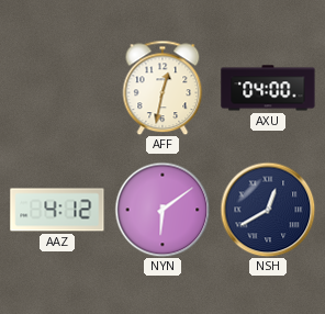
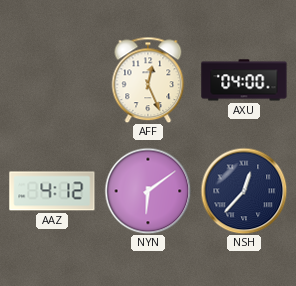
AFF: 12:32 -> 12:26 (148, 80)
NSH: 12:40 -> 12:37 (244, 191)
